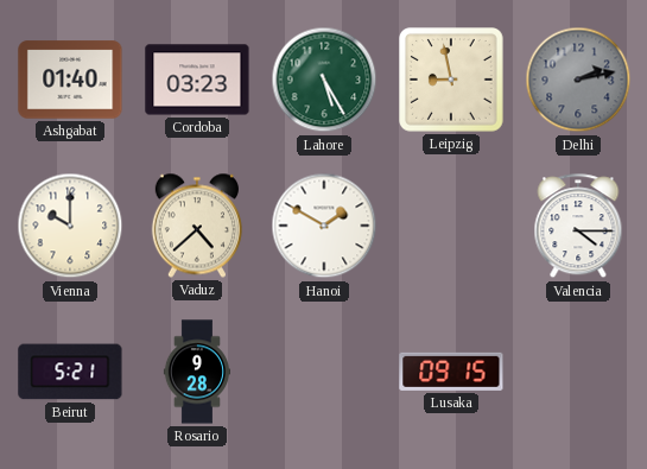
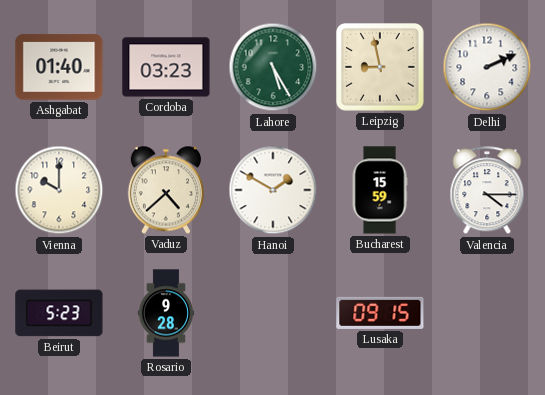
Delhi: 2:13 -> 2:11 (487, 67)
Delhi dial: grey -> white (487, 67)
Bucharest: none -> 15:59 (380, 190)
Beirut: 5:21 -> 5:23 (59, 313)
